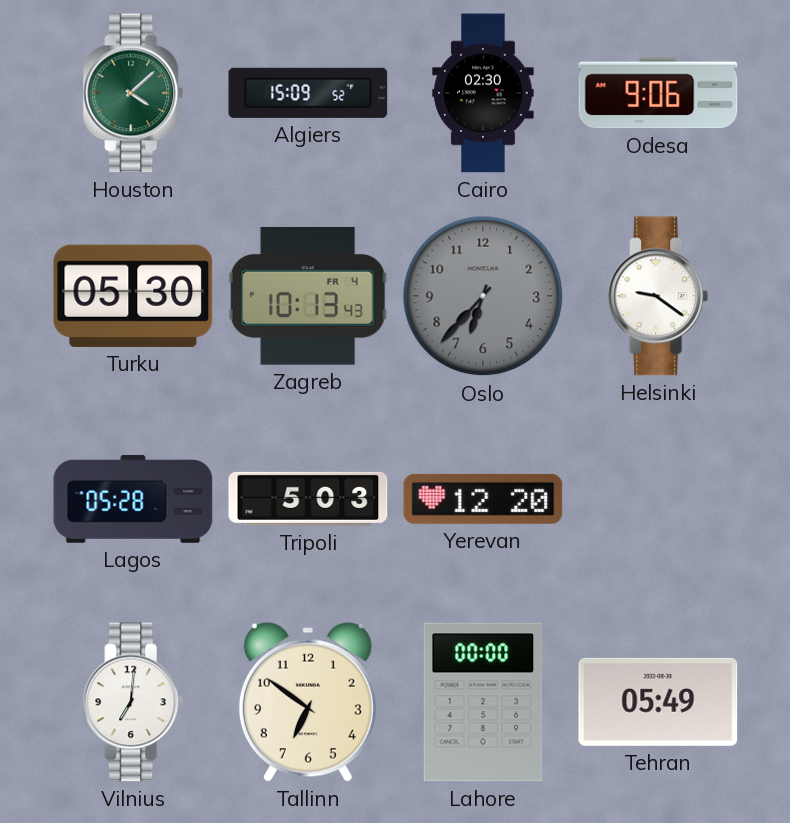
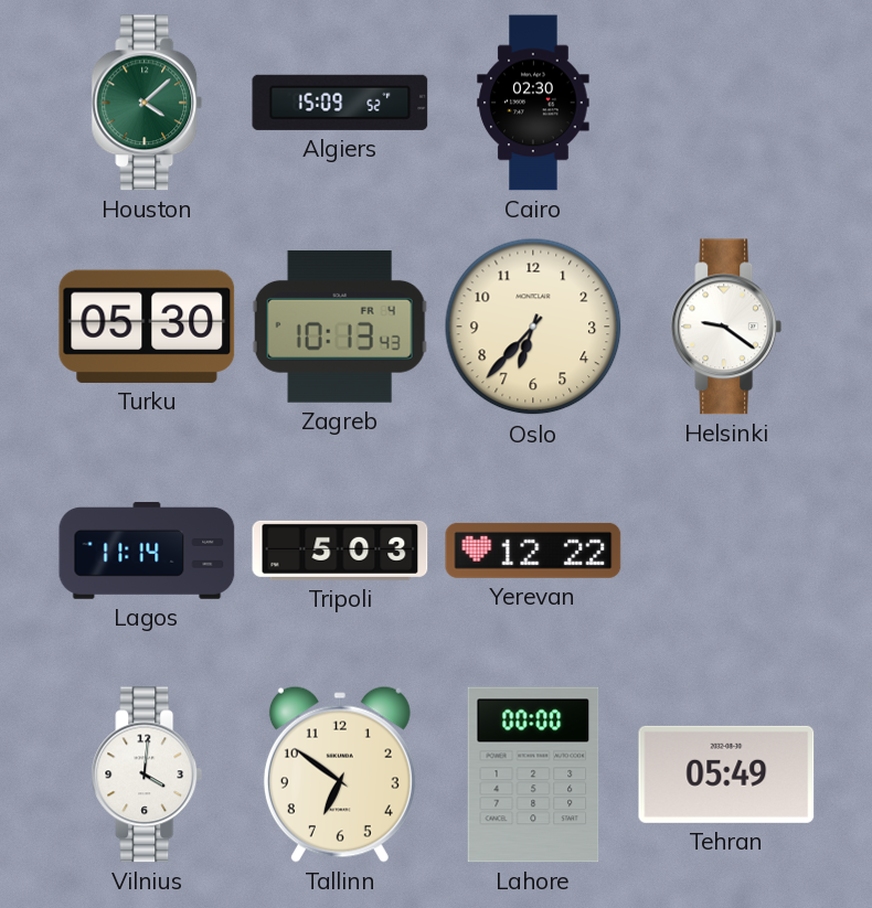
Odesa: 9:06 -> none (658, 93)
Oslo dial: grey -> cream (533, 327)
Lagos: 05:28 -> 11:14 (147, 551)
Yerevan: 12:20 -> 12:22 (533, 551)
Vilnius: 7:01 -> 4:01 (147, 775)
